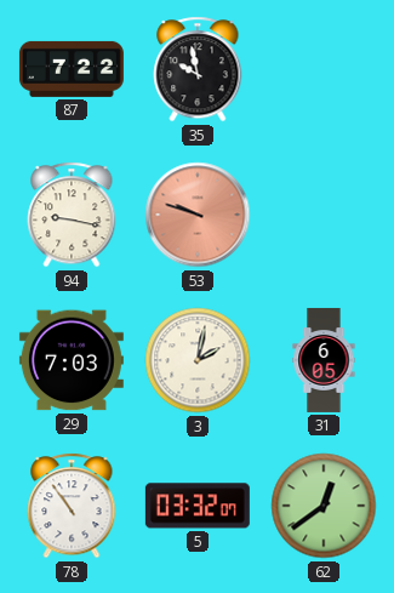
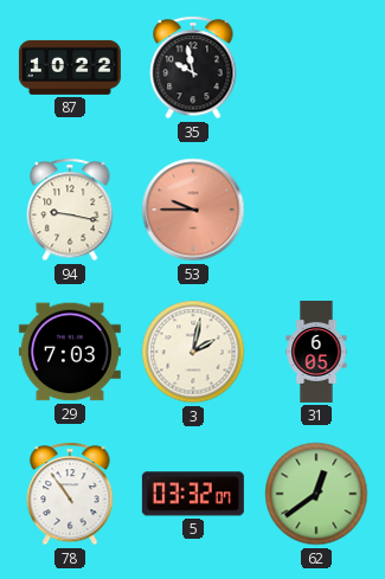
87: 7:22 -> 10:22 (70, 67)
53: 9:48 -> 9:45 (193, 210)
